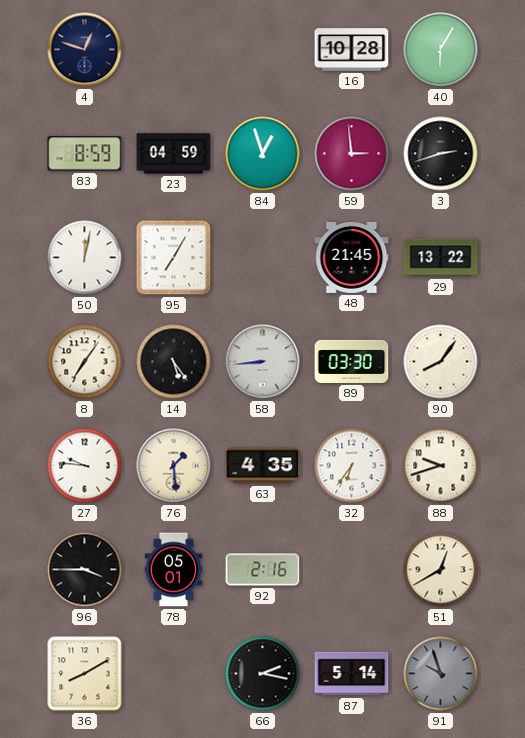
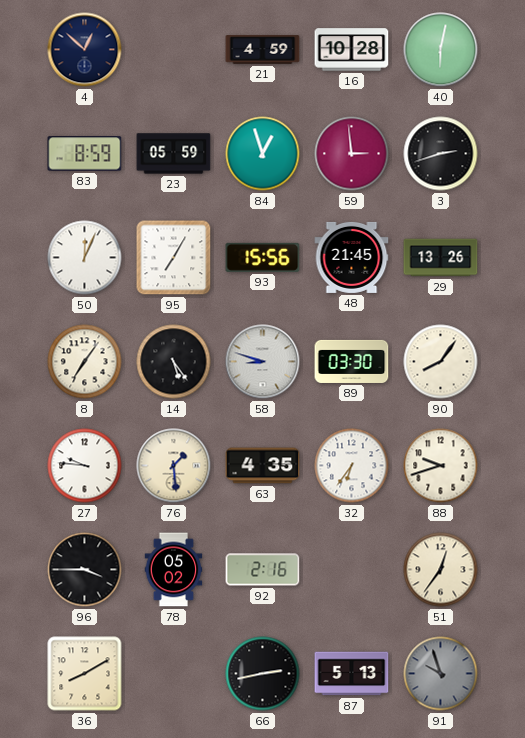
4: 12:48 -> 12:52 (85, 50)
21: none -> 4:59 (263, 50)
40: 6:05 -> 6:02 (441, 50)
23: 04:59 -> 05:59 (174, 154)
50: 12:02 -> 12:04 (85, 258)
93: none -> 15:56 (263, 257)
29: 13:22 -> 13:26 (441, 258)
58: 8:44 -> 8:48 (263, 362)
78: 05:01 -> 05:02 (174, 570)
51: 12:40 -> 12:36 (441, 570)
66: 2:17 -> 2:43 (263, 674)
87: 5:14 -> 5:13 (352, 674)
